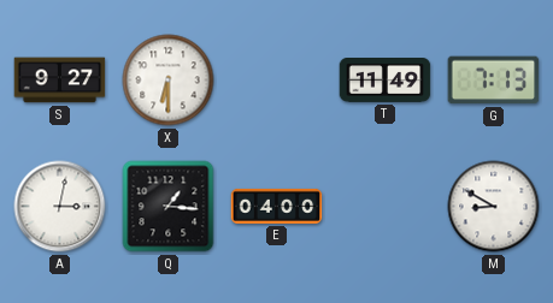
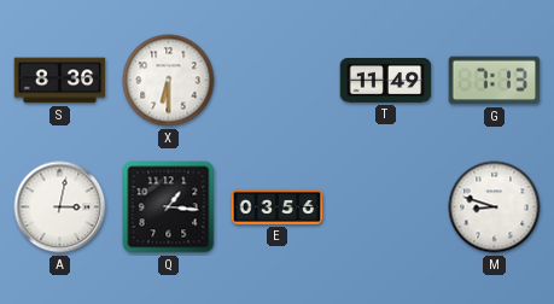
S: 9:27 -> 8:36 (60, 81)
E: 04:00 -> 03:56 (278, 206)
M: 8:50 -> 8:48 (495, 207)
